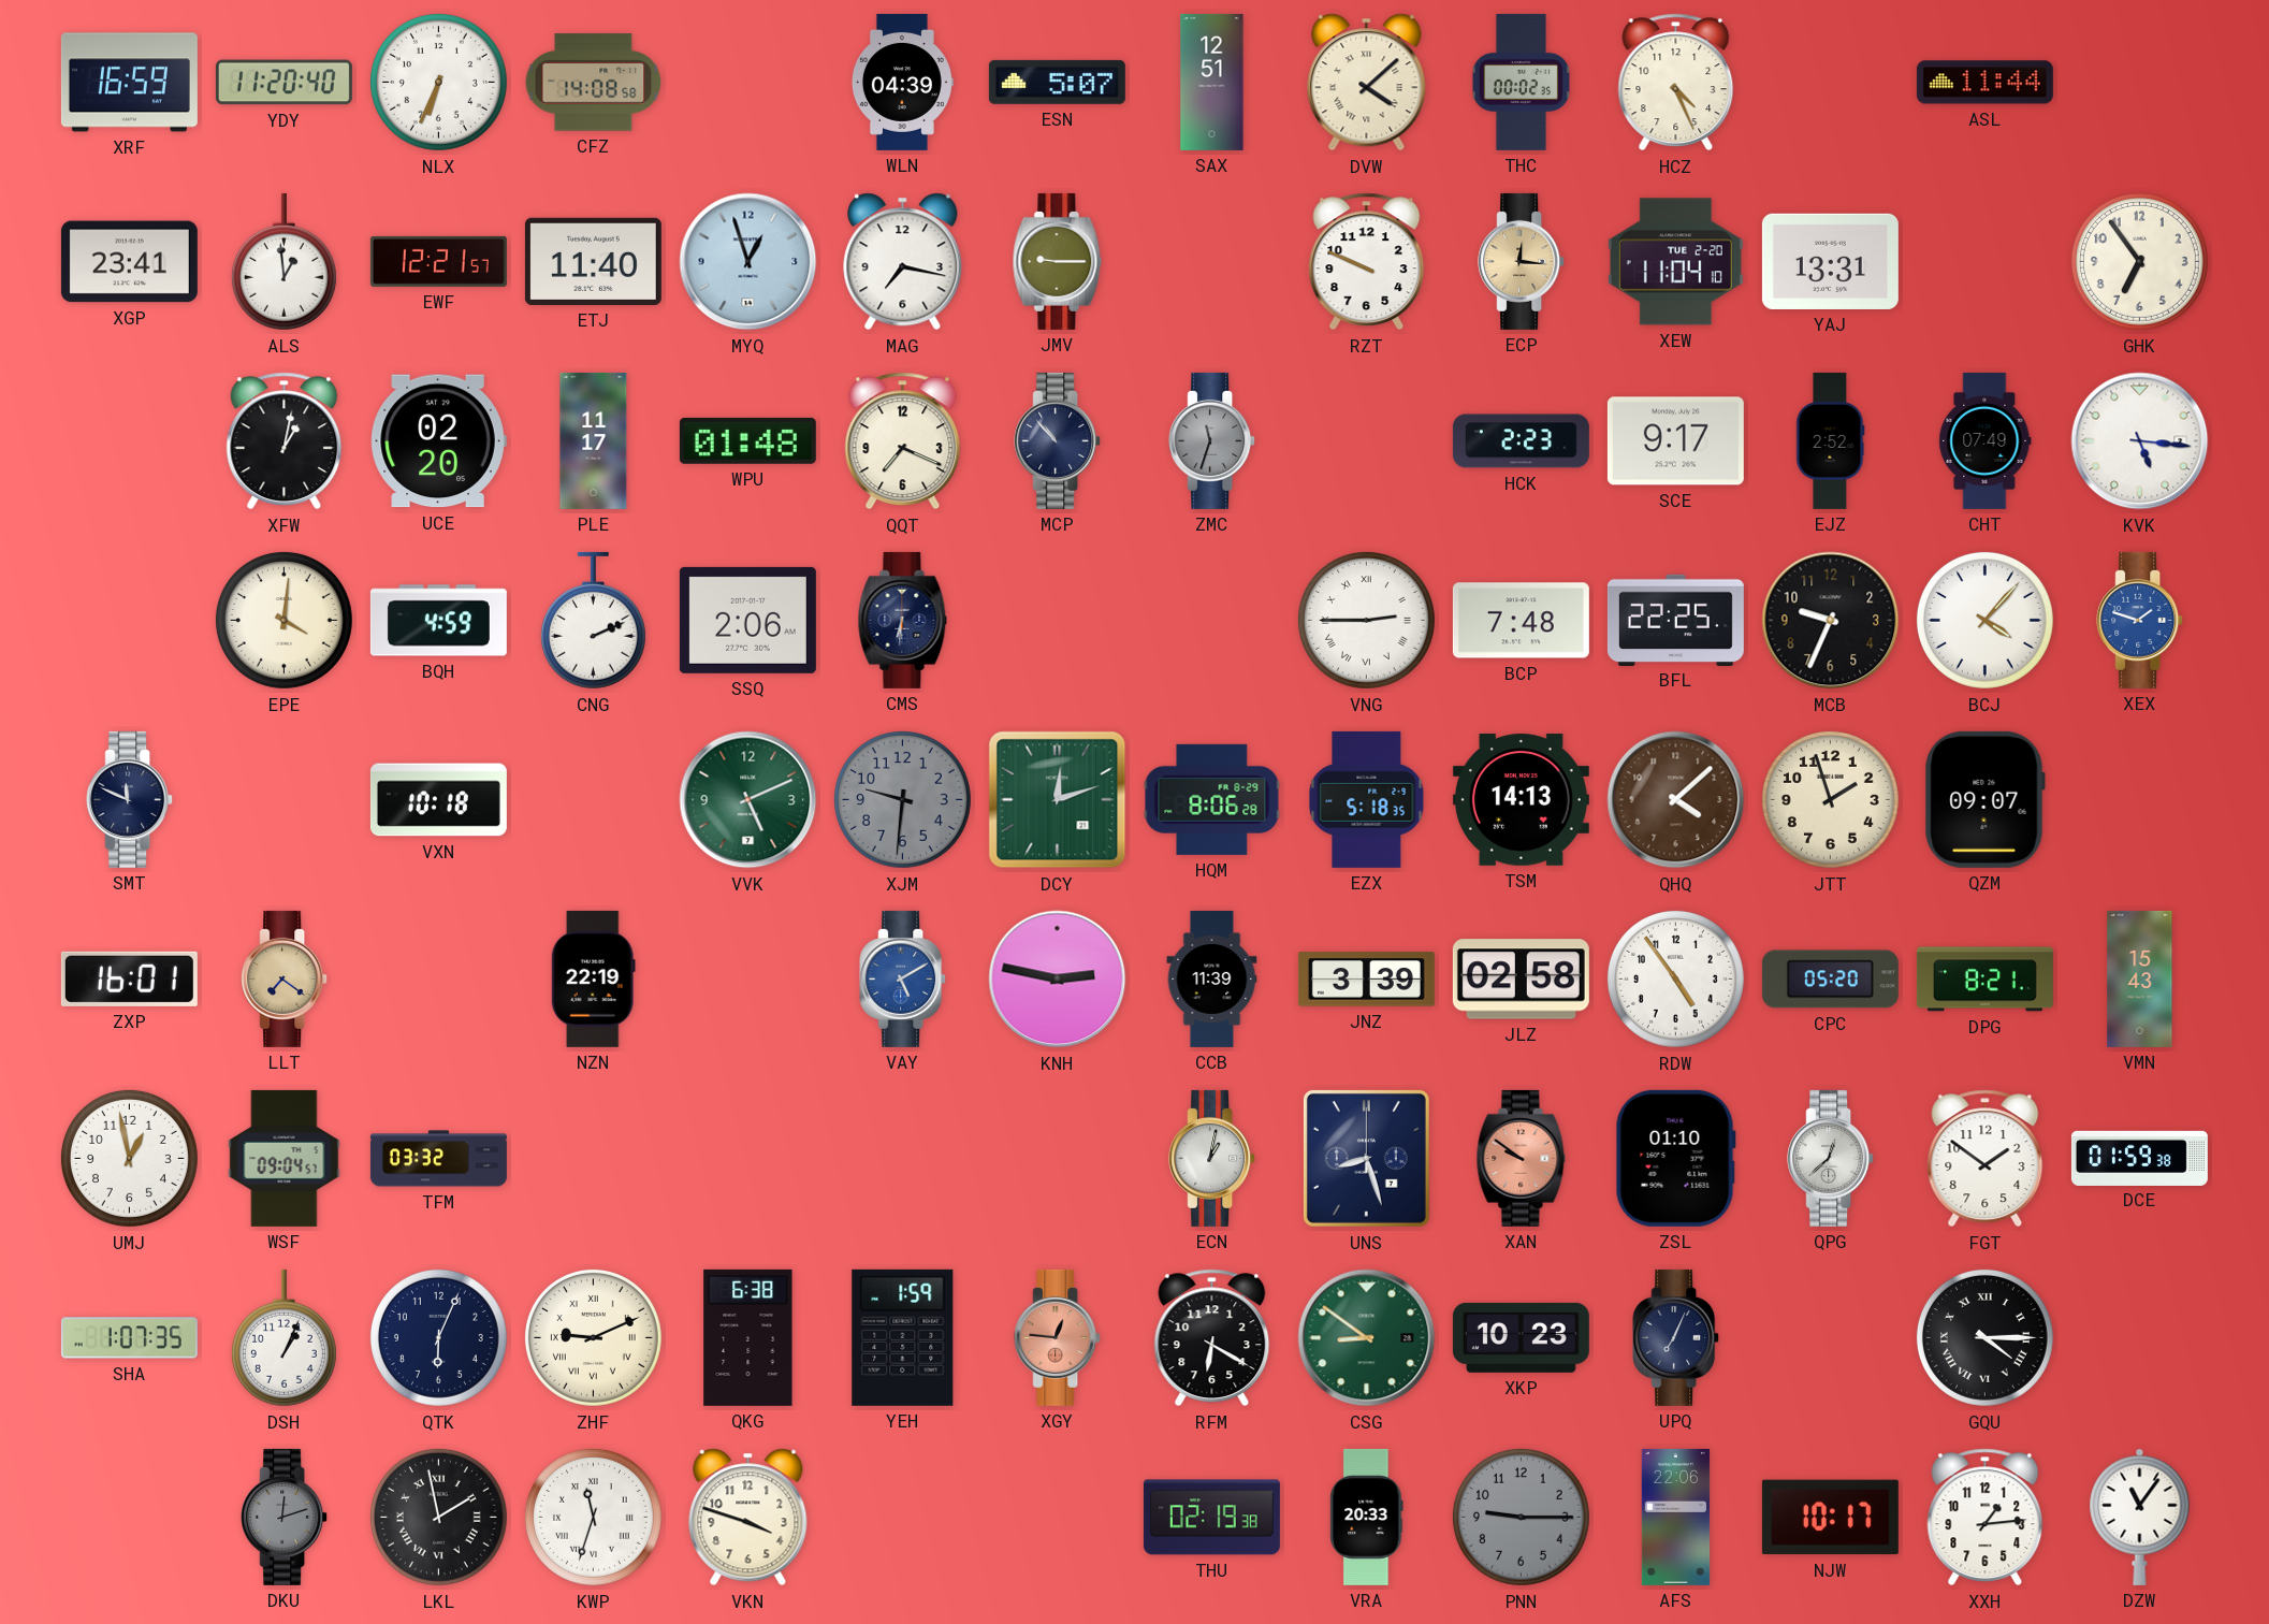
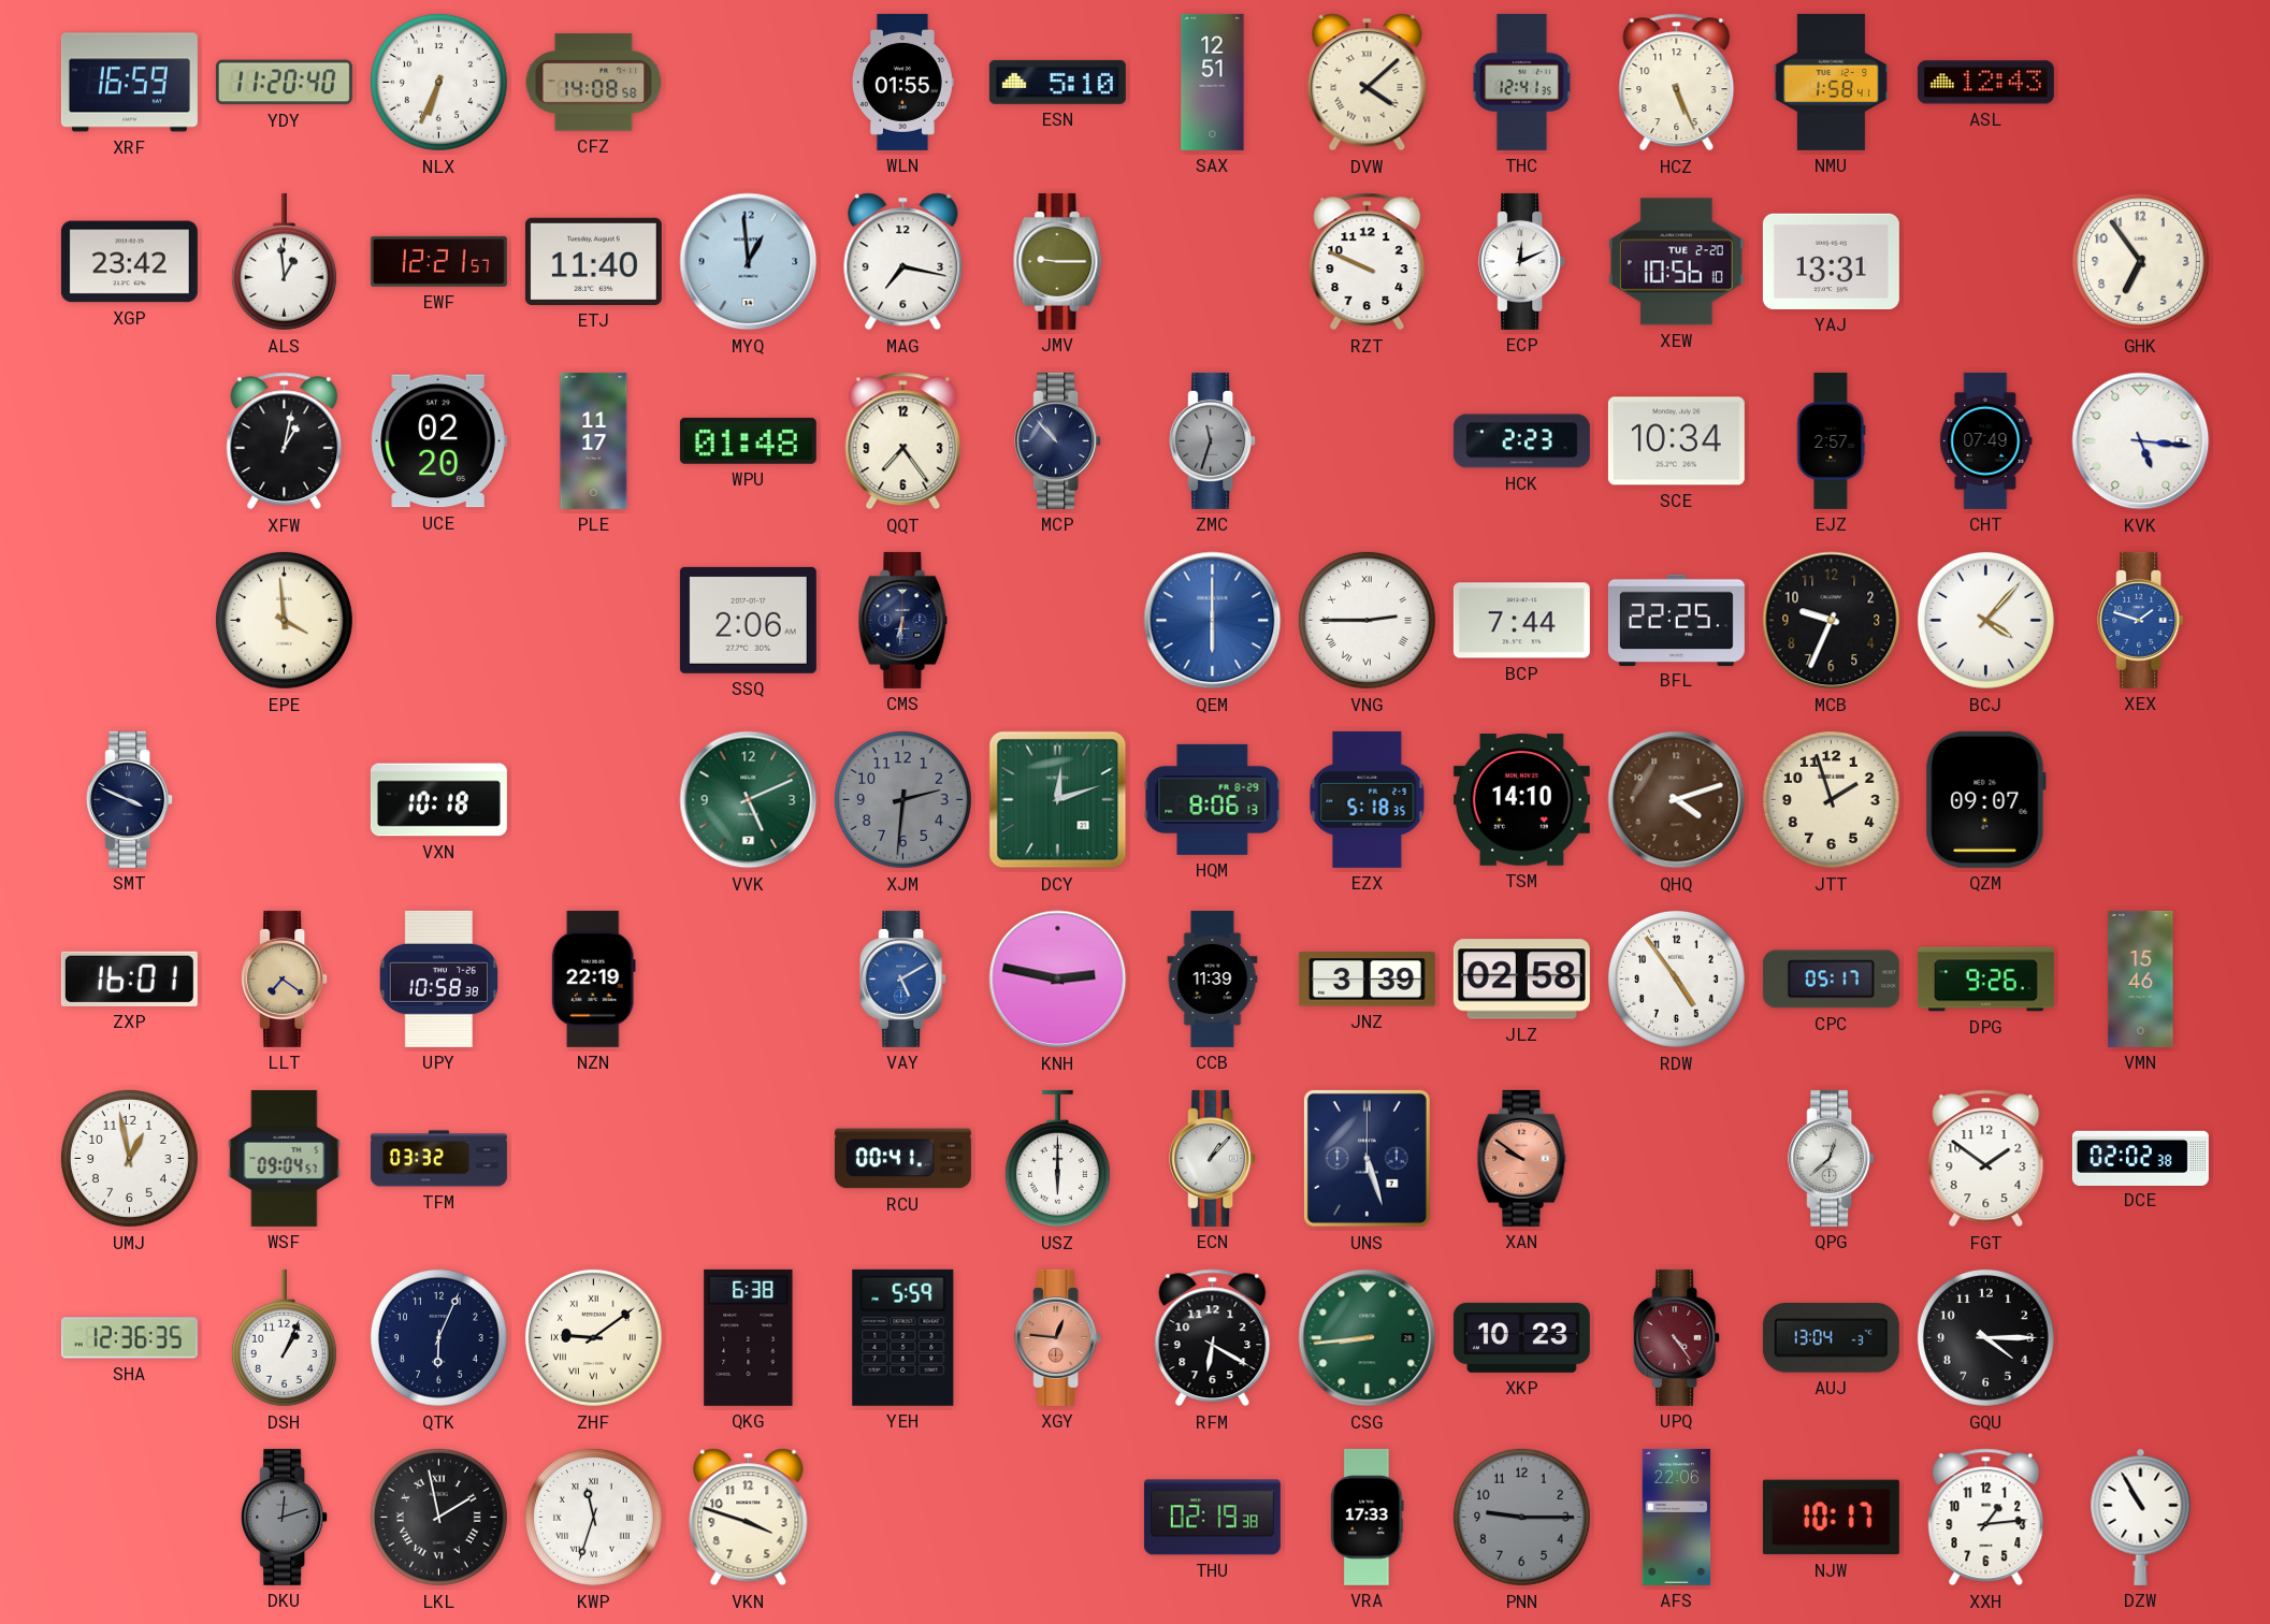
WLN: 04:39 -> 01:55 (902, 82)
ESN: 5:07 -> 5:10 (1057, 82)
THC: 00:02 -> 12:41 (1522, 82)
HCZ: 4:26 -> 5:26 (1677, 83)
NMU: none -> 1:58 (1831, 82)
ASL: 11:44 -> 12:43 (1985, 83)
XGP: 23:41 -> 23:42 (129, 262)
MYQ: 12:57 -> 12:59 (749, 262)
ECP: 12:16 -> 12:11 (1522, 261)
ECP dial: champagne -> white (1522, 261)
XEW: 11:04 -> 10:56 (1676, 262)
QQT: 7:19 -> 7:24 (903, 441)
SCE: 9:17 -> 10:34 (1676, 441)
EJZ: 2:52 -> 2:57 (1832, 440)
EPE: 4:01 -> 3:59 (284, 620)
BQH: 4:59 -> none (438, 621)
CNG: 2:11 -> none (593, 621)
QEM: none -> 6:00 (1213, 621)
BCP: 7:48 -> 7:44 (1521, 621)
SMT: 11:49 -> 3:49 (130, 799)
XJM: 9:31 -> 2:31 (902, 799)
HQM: 8:06:28 -> 8:06:13 (1213, 799)
TSM: 14:13 -> 14:10 (1521, 800)
QHQ: 4:08 -> 4:12 (1677, 800)
UPY: none -> 10:58 (439, 978)
CPC: 05:20 -> 05:17 (1831, 980)
DPG: 8:21 -> 9:26 (1985, 980)
VMN: 15:43 -> 15:46 (2141, 978)
RCU: none -> 00:41 (902, 1159)
USZ: none -> 6:00 (1057, 1159)
ECN: 1:02 -> 1:07 (1213, 1158)
UNS: 8:27 -> 5:27 (1367, 1158)
ZSL: 01:10 -> none (1675, 1158)
DCE: 01:59 -> 02:02 (2140, 1158)
SHA: 1:07 -> 12:36 (129, 1338)
ZHF: 9:11 -> 9:09 (593, 1337)
YEH: 1:59 -> 5:59 (903, 1337)
CSG: 8:51 -> 8:44 (1368, 1338)
UPQ: 7:04 -> 4:24 (1677, 1337)
UPQ dial: navy -> burgundy (1677, 1337)
AUJ: none -> 13:04 (1831, 1337)
GQU numerals: Roman -> Arabic (1985, 1337)
VRA: 20:33 -> 17:33 (1368, 1517)
DZW: 11:06 -> 10:55 (2141, 1517)
